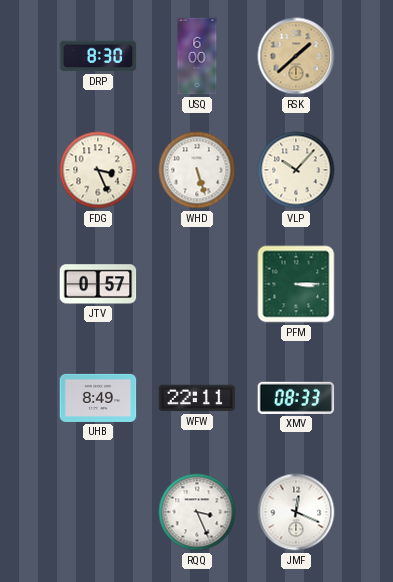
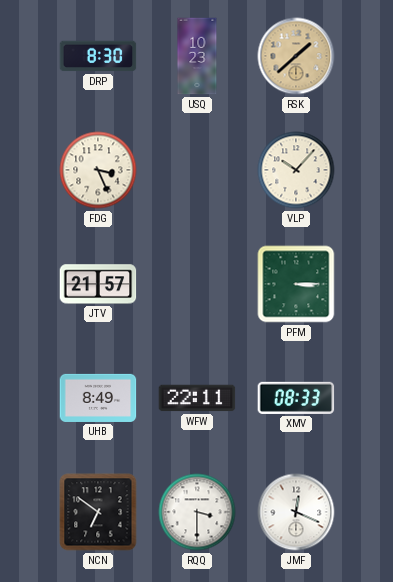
USQ: 6:00 -> 10:23 (197, 56)
WHD: 5:27 -> none (197, 170)
JTV: 0:57 -> 21:57 (98, 284)
NCN: none -> 6:51 (98, 512)
RQQ: 3:26 -> 3:30 (197, 512)
